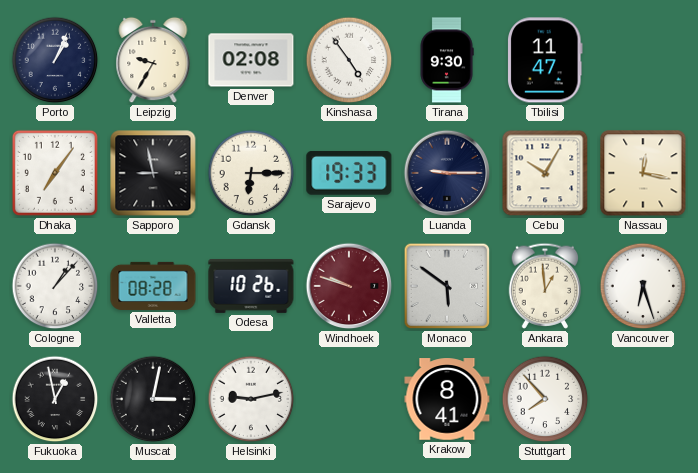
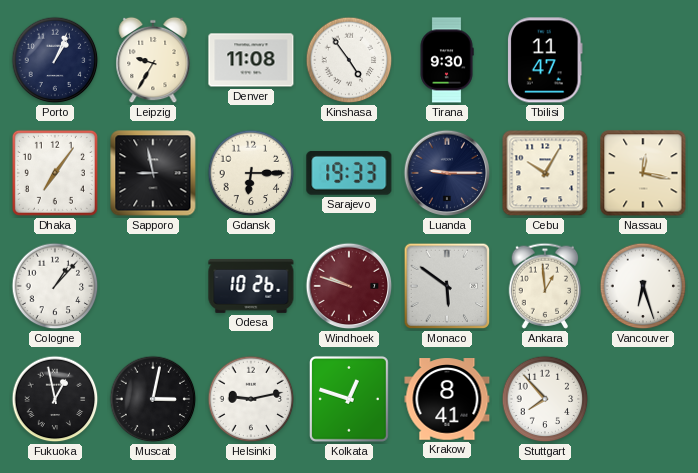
Denver: 02:08 -> 11:08 (251, 60)
Valletta: 08:28 -> none (153, 286)
Kolkata: none -> 12:48 (349, 399)
